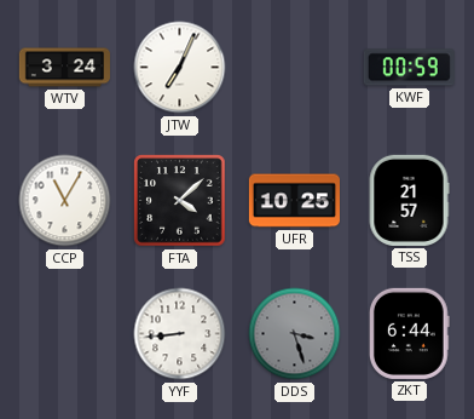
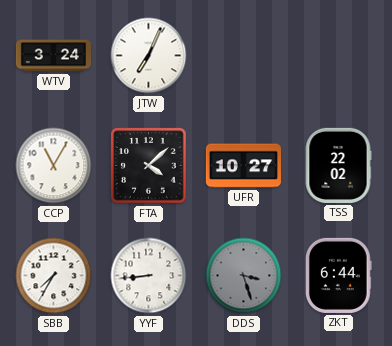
KWF: 00:59 -> none (409, 68)
UFR: 10:25 -> 10:27 (243, 166)
TSS: 21:57 -> 22:02 (338, 165)
SBB: none -> 7:35 (54, 276)
